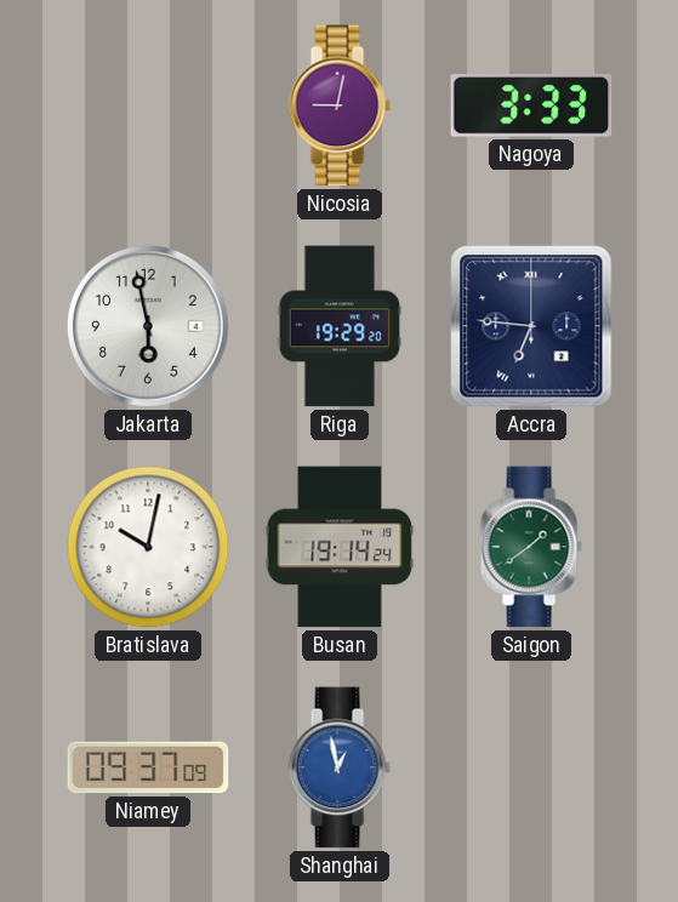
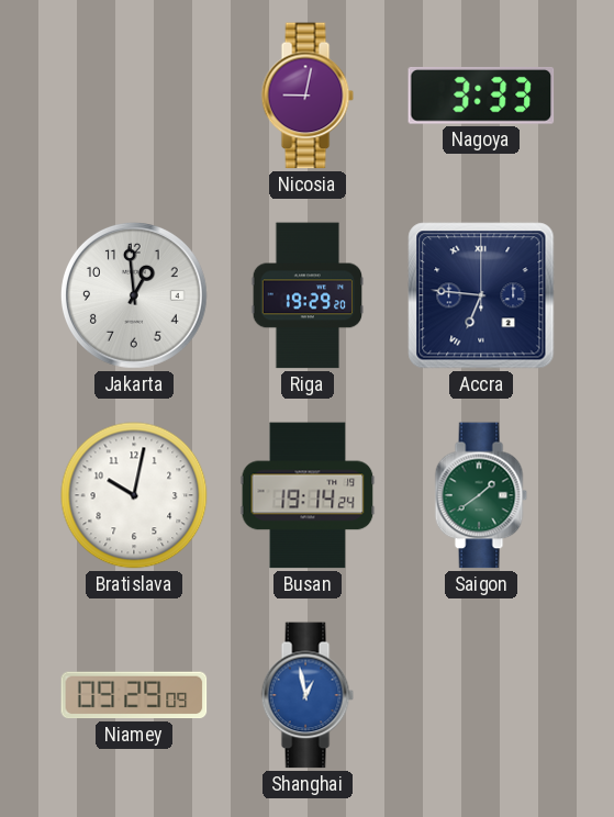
Jakarta: 5:58 -> 12:59 (134, 296)
Niamey: 09:37 -> 09:29 (134, 695)
